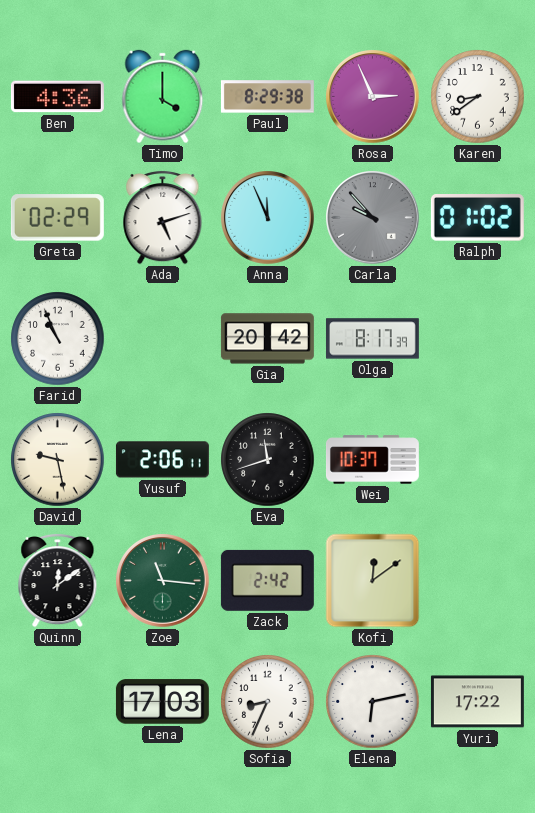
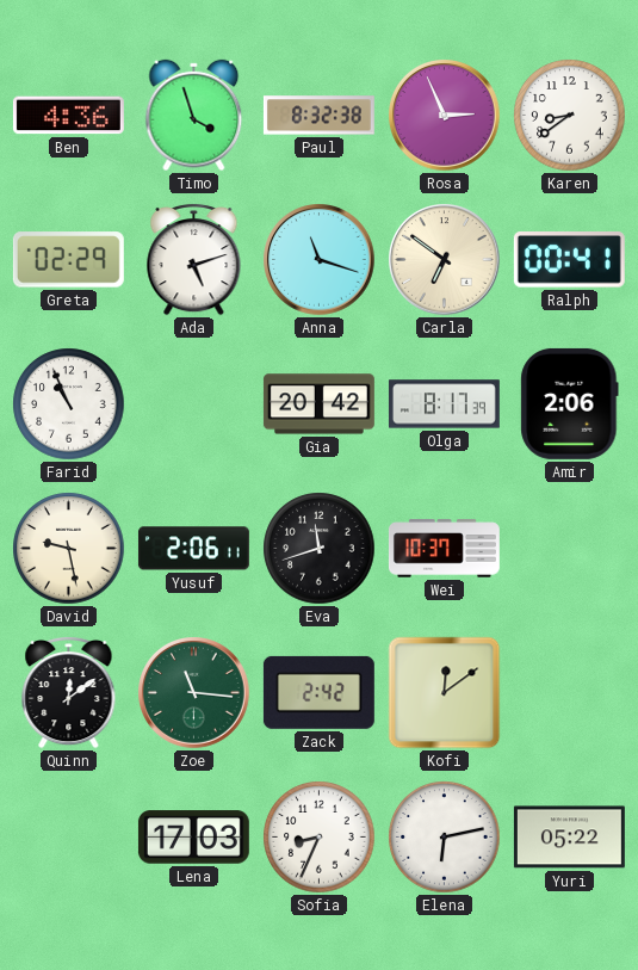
Timo: 4:00 -> 3:57 (194, 116)
Paul: 8:29 -> 8:32 (318, 116)
Anna: 11:56 -> 11:18 (320, 260)
Carla: 9:53 -> 6:51 (445, 260)
Carla dial: grey -> cream (445, 260)
Ralph: 01:02 -> 00:41 (569, 260)
Amir: none -> 2:06 (570, 403)
Yuri: 17:22 -> 05:22 (569, 838)
